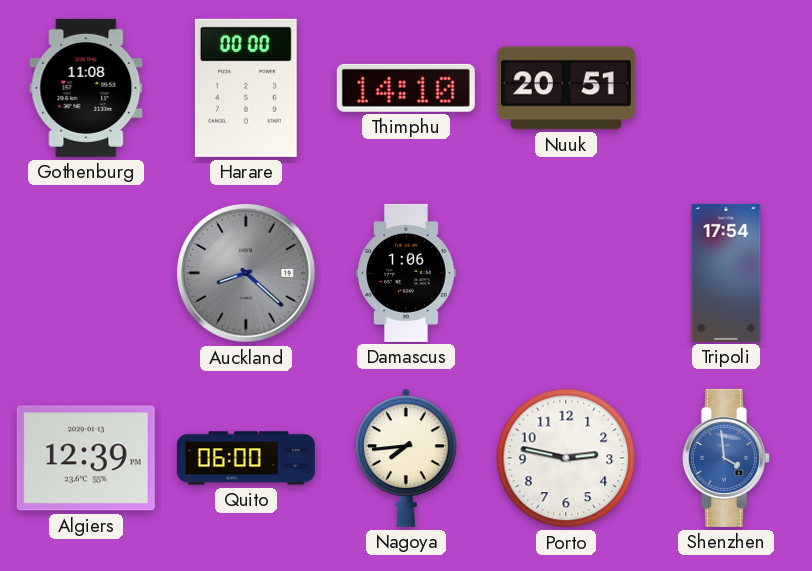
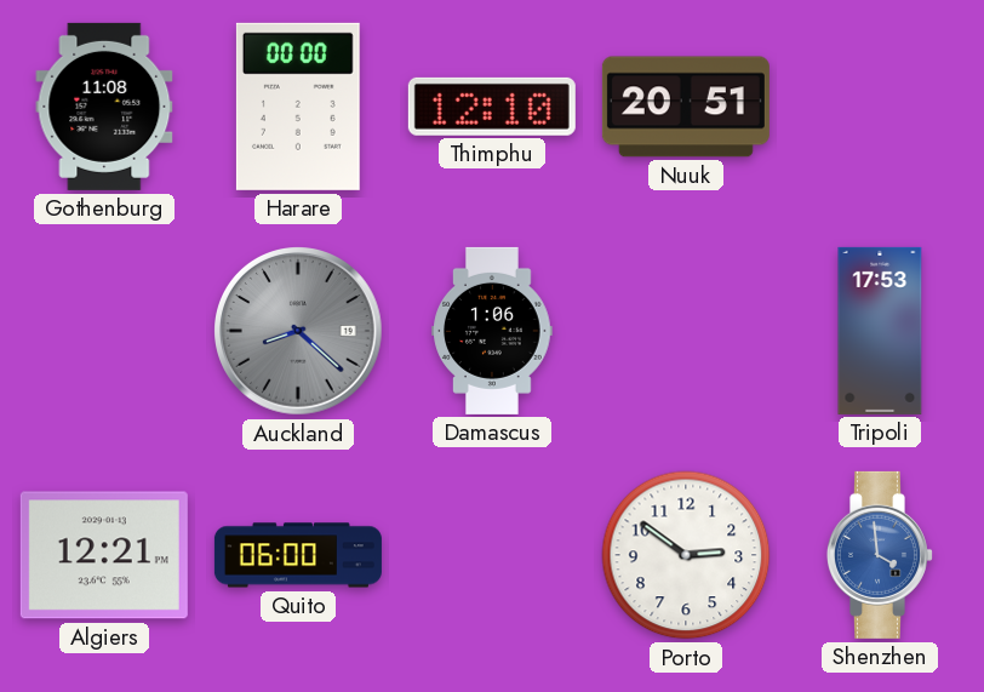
Thimphu: 14:10 -> 12:10 (492, 107)
Tripoli: 17:54 -> 17:53 (880, 331)
Algiers: 12:39 -> 12:21 (104, 555)
Nagoya: 7:44 -> none (407, 458)
Porto: 2:47 -> 2:51 (686, 555)
